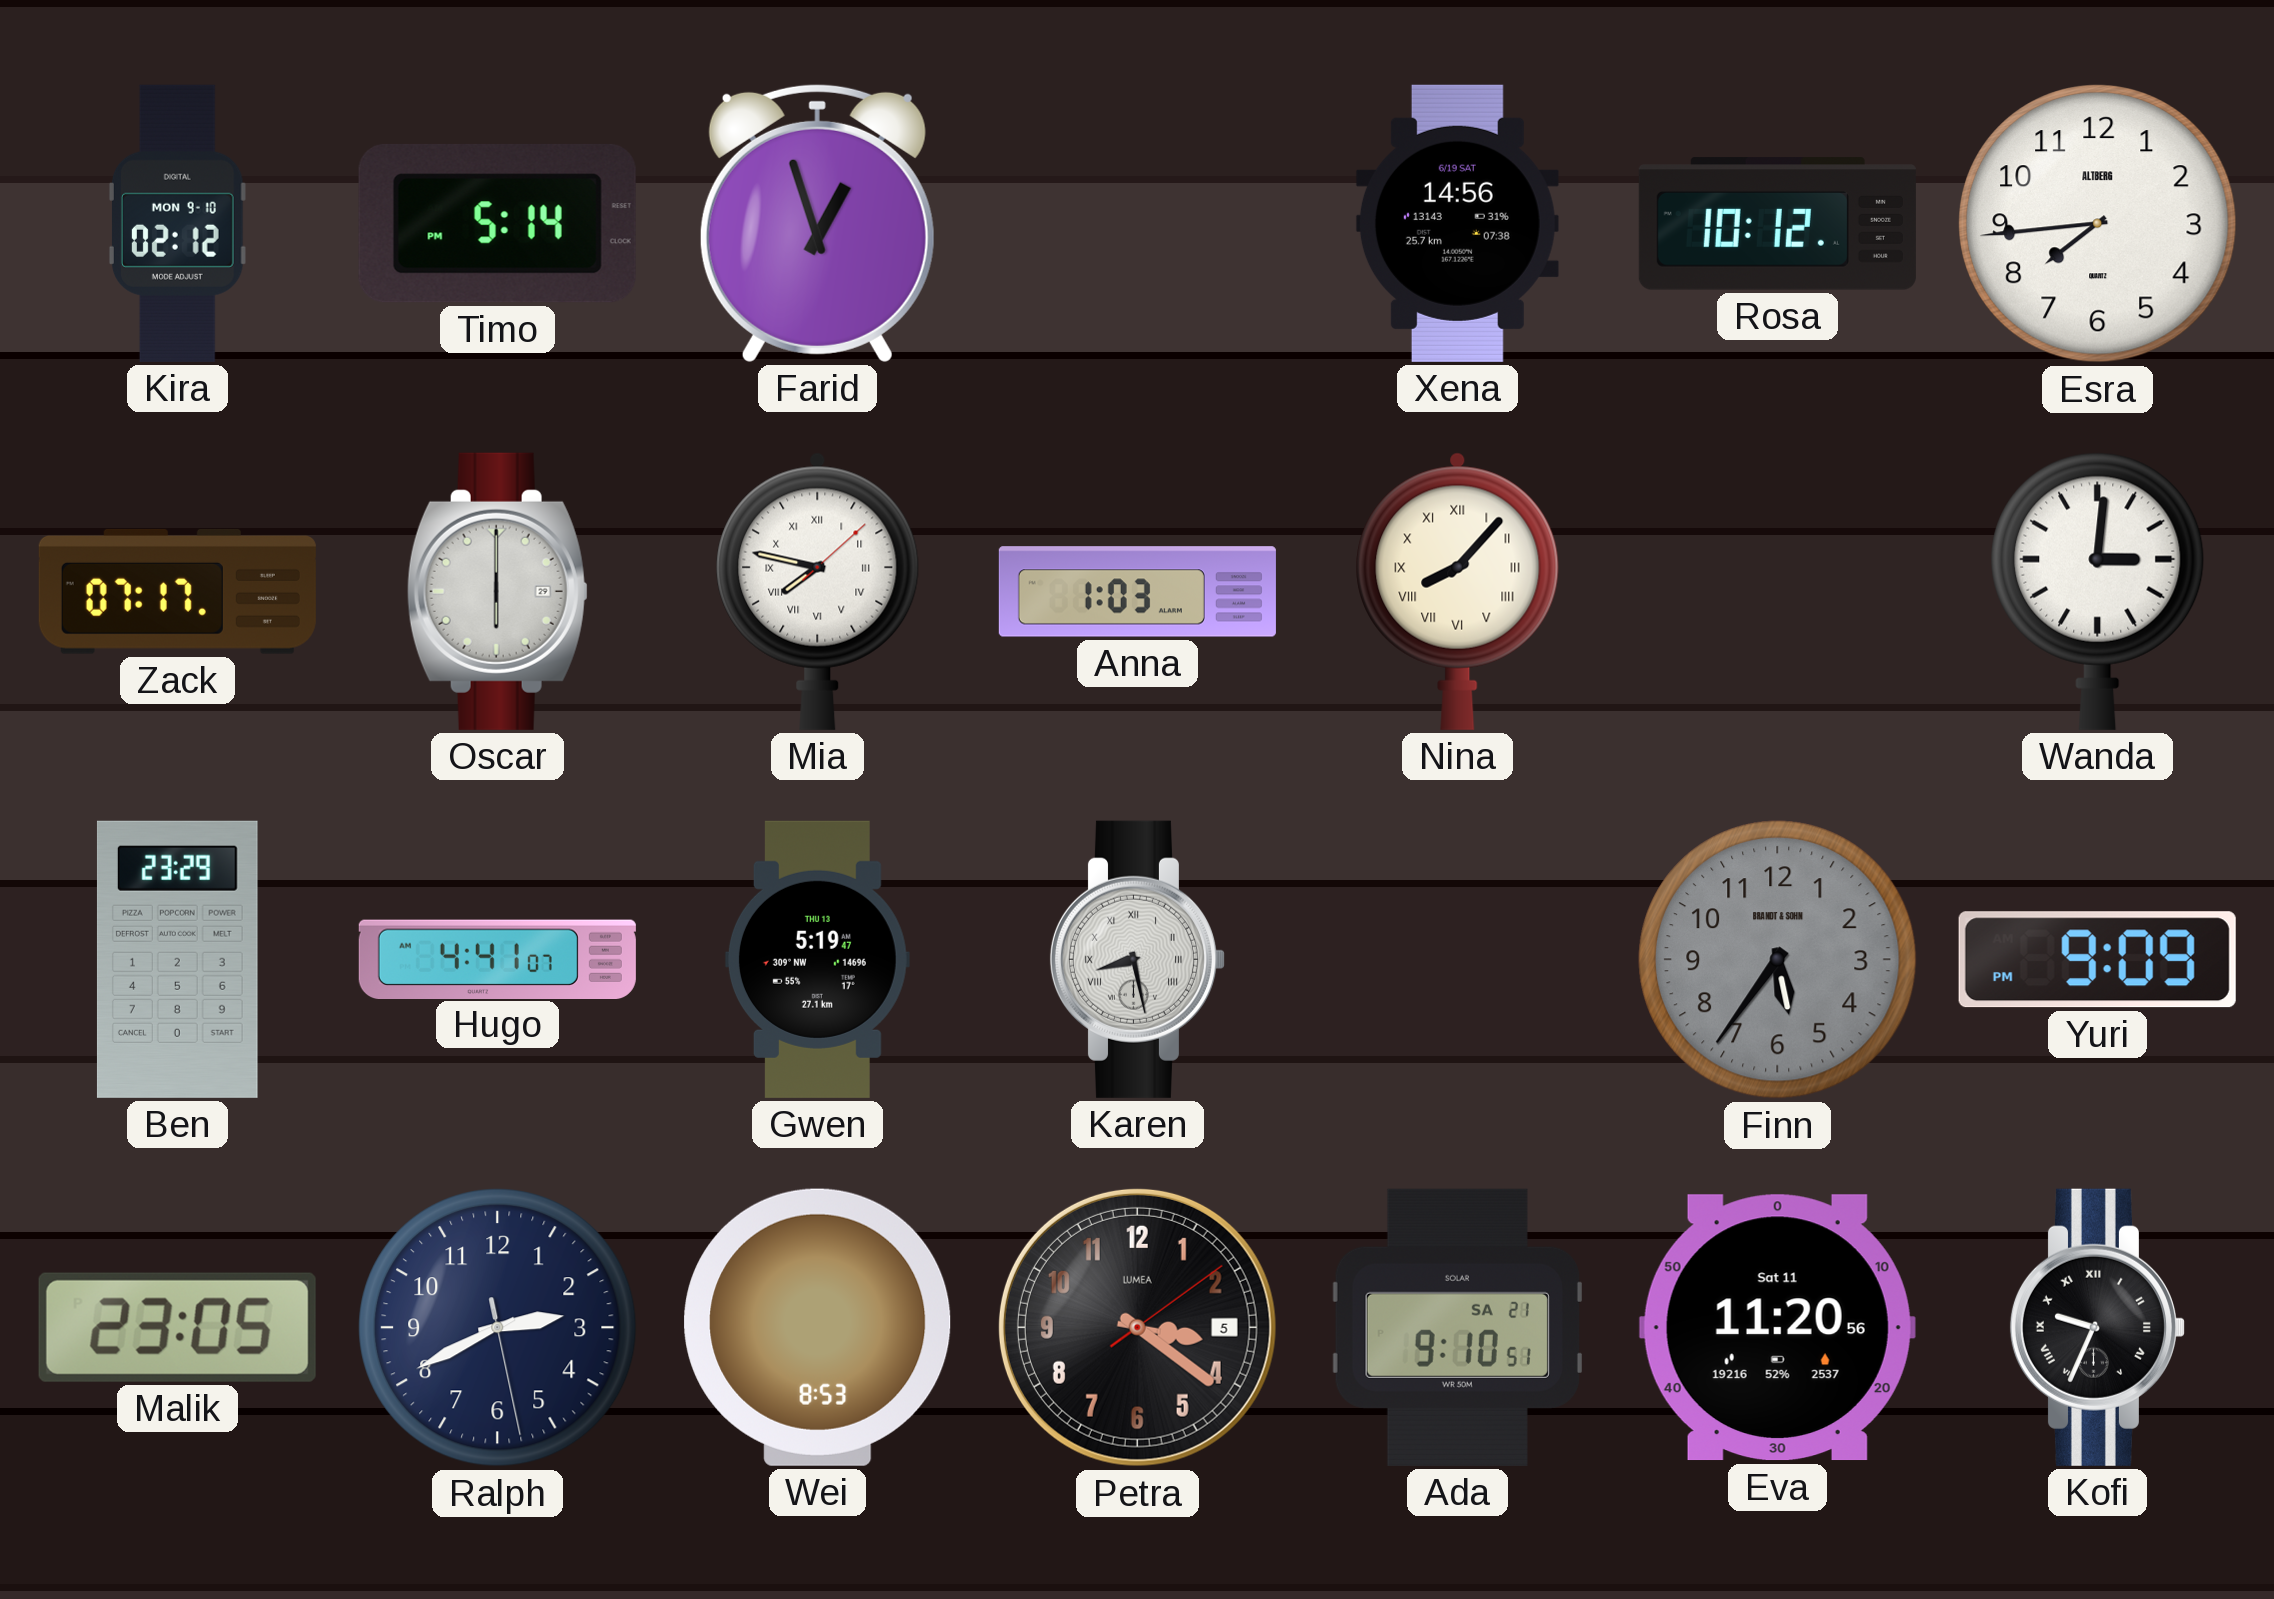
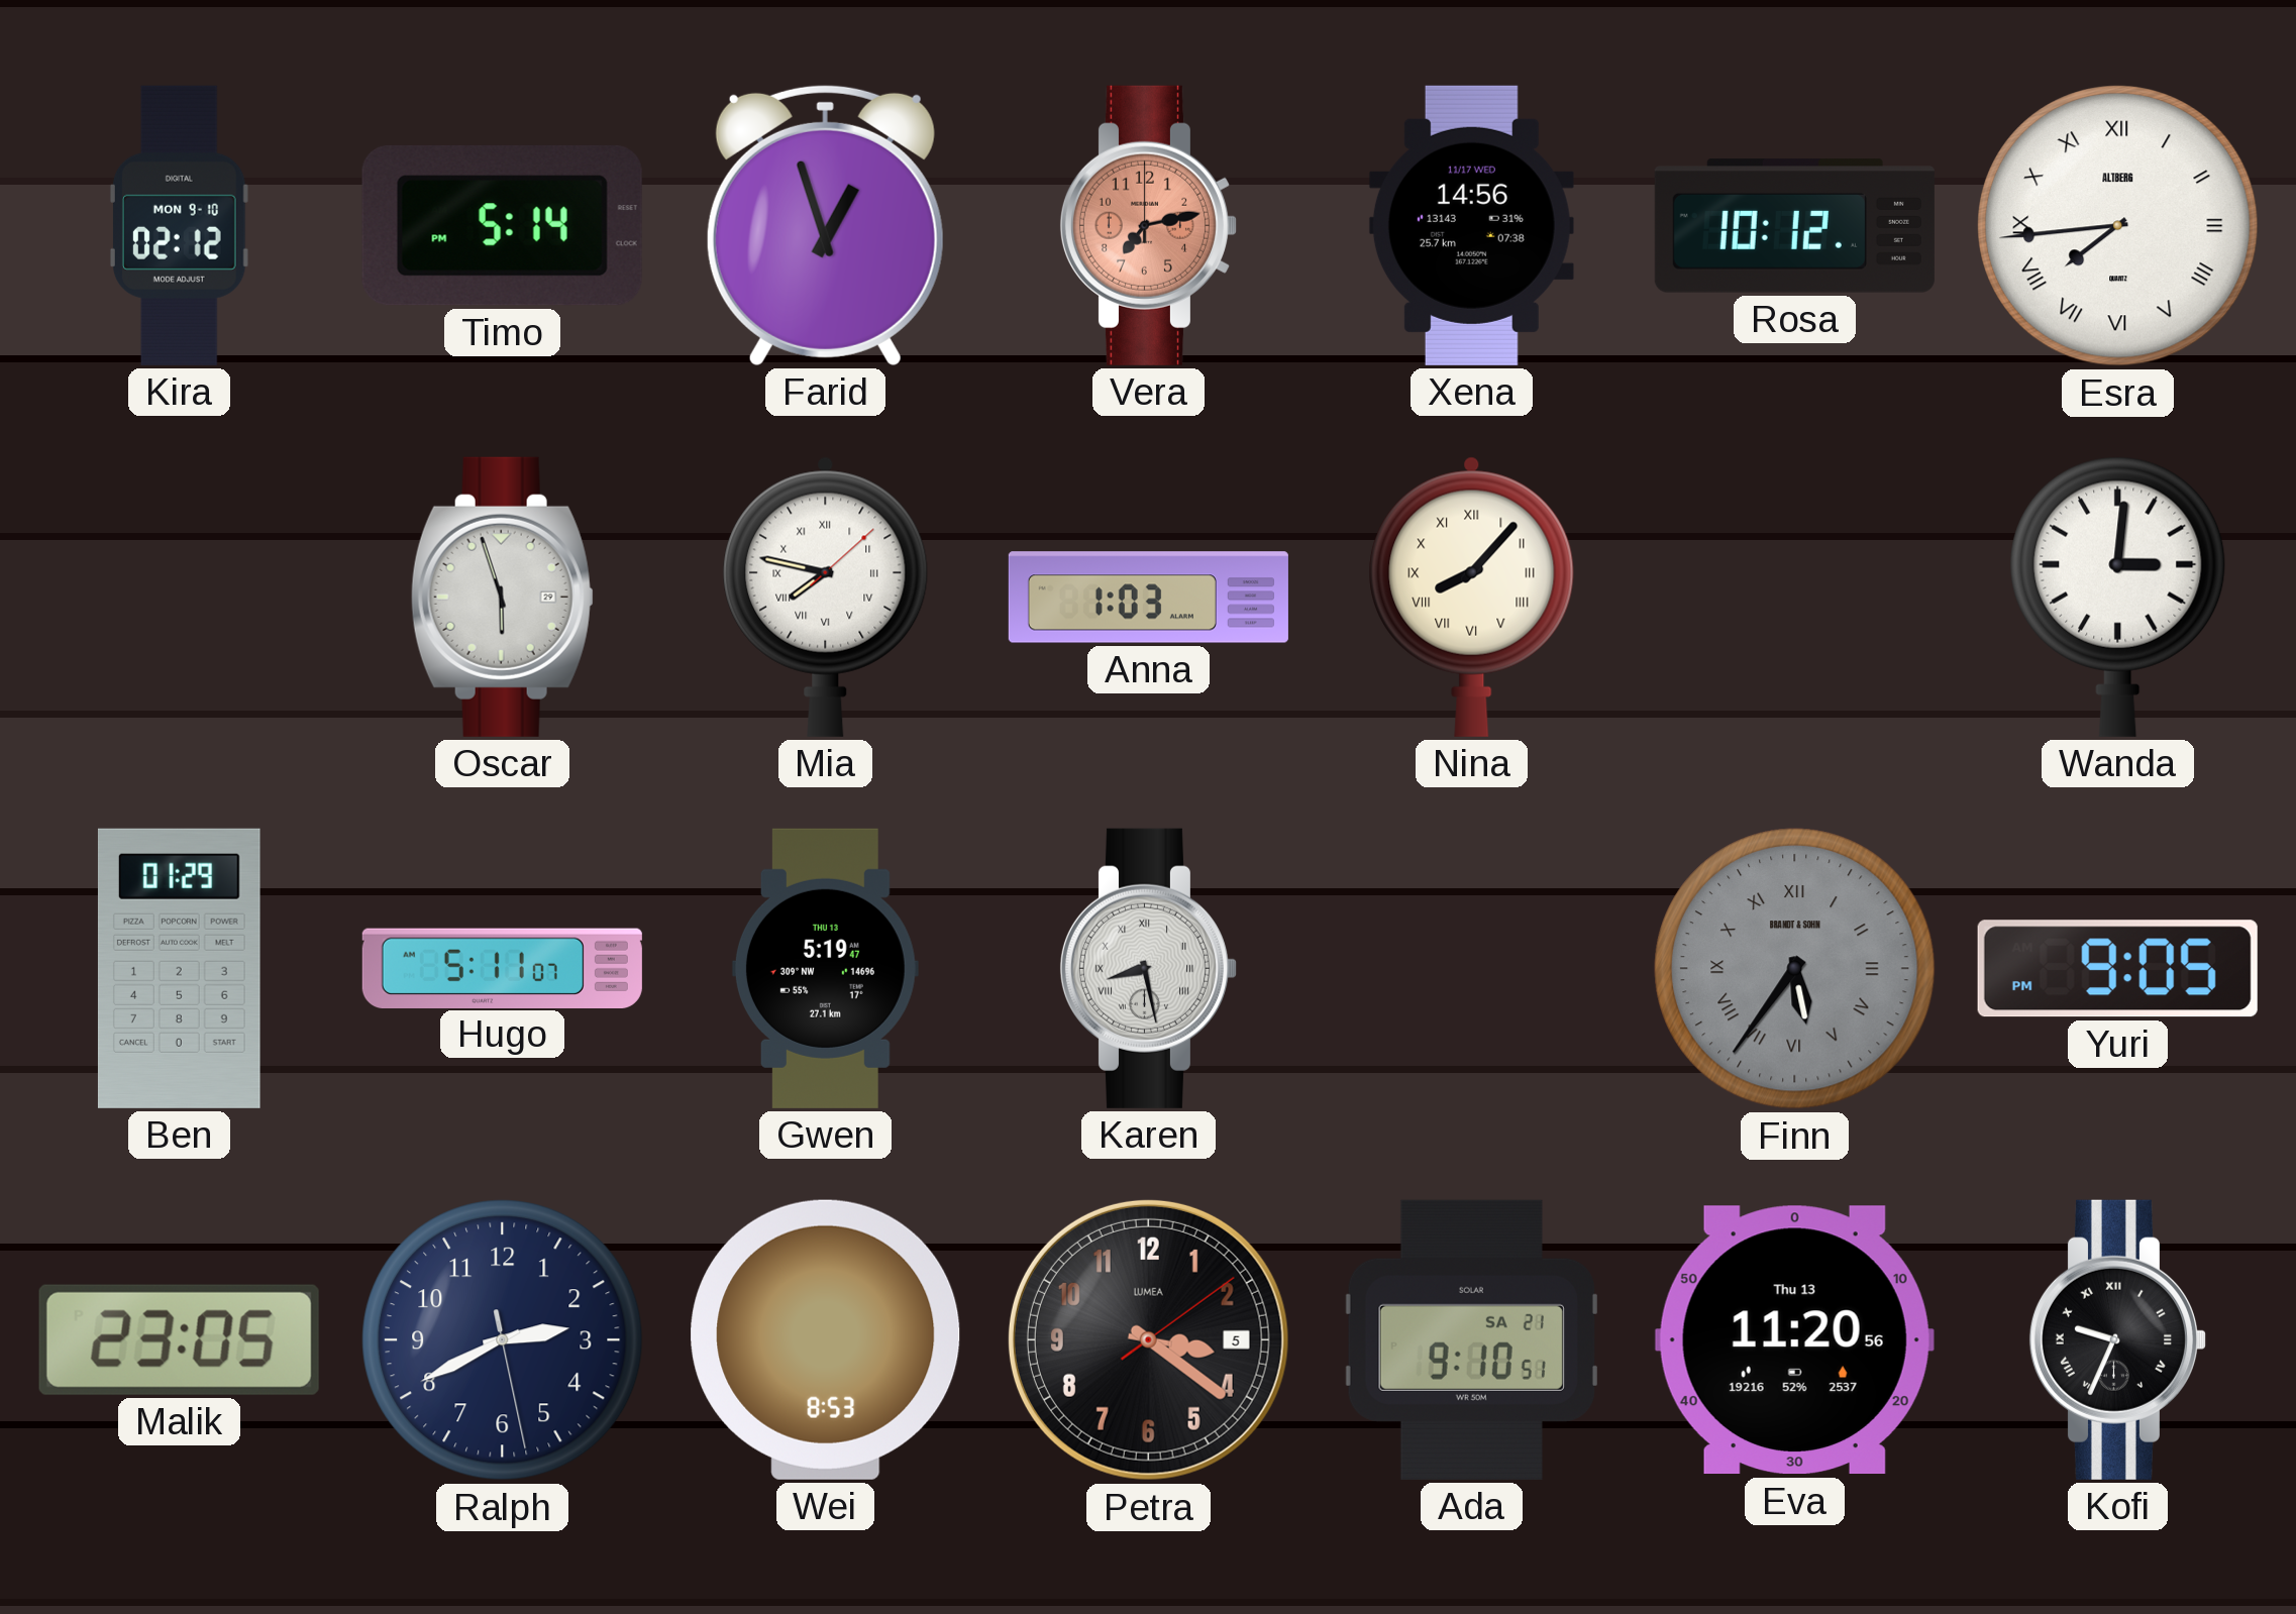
Vera: none -> 7:13 (1148, 225)
Xena date: 6/19 SAT -> 11/17 WED (1471, 225)
Esra numerals: Arabic -> Roman (2118, 226)
Zack: 07:17 -> none (177, 591)
Oscar: 6:00 -> 5:57 (502, 597)
Ben: 23:29 -> 01:29 (179, 968)
Hugo: 4:41 -> 5:11 (502, 968)
Finn numerals: Arabic -> Roman (1795, 969)
Yuri: 9:09 -> 9:05 (2117, 969)
Eva date: Sat 11 -> Thu 13 (1794, 1340)
